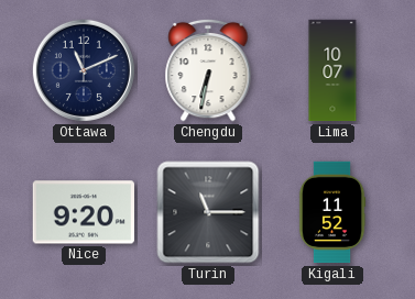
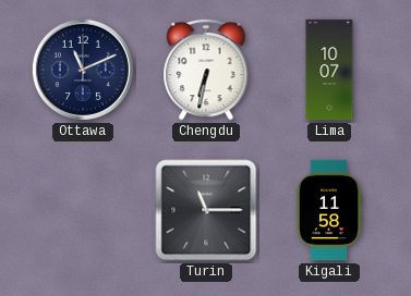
Nice: 9:20 -> none (83, 212)
Kigali: 11:52 -> 11:58 (329, 210)
